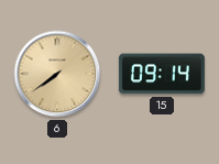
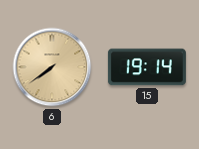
15: 09:14 -> 19:14 (147, 67)
